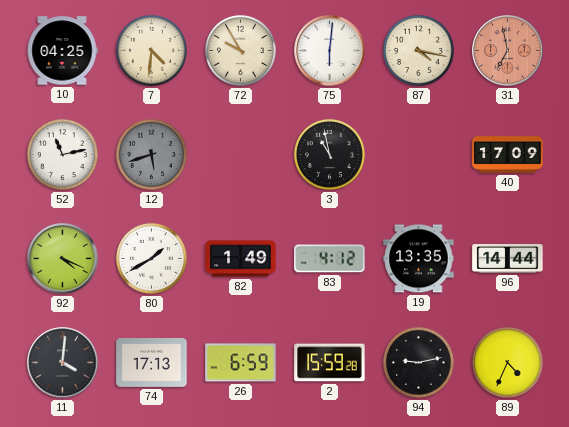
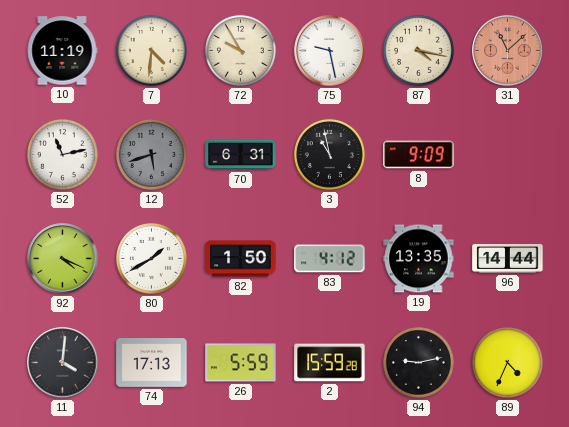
10: 04:25 -> 11:19 (62, 51)
75: 6:01 -> 9:28 (330, 51)
31: 6:58 -> 11:08 (508, 51)
70: none -> 6:31 (241, 155)
8: none -> 9:09 (419, 155)
40: 17:09 -> none (508, 155)
82: 1:49 -> 1:50 (241, 259)
26: 6:59 -> 5:59 (241, 363)
